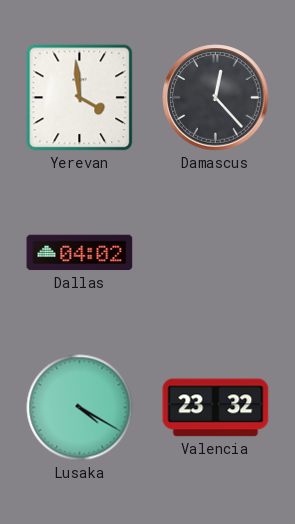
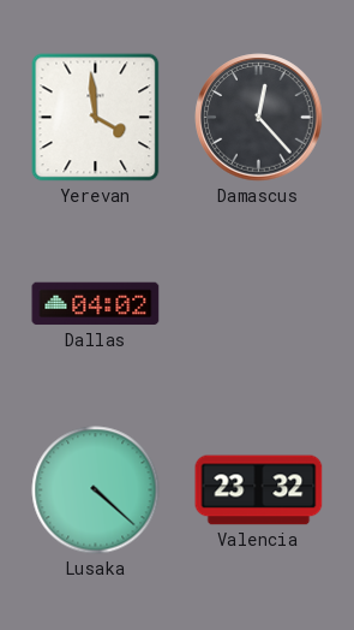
Lusaka: 4:20 -> 4:22 (96, 491)
